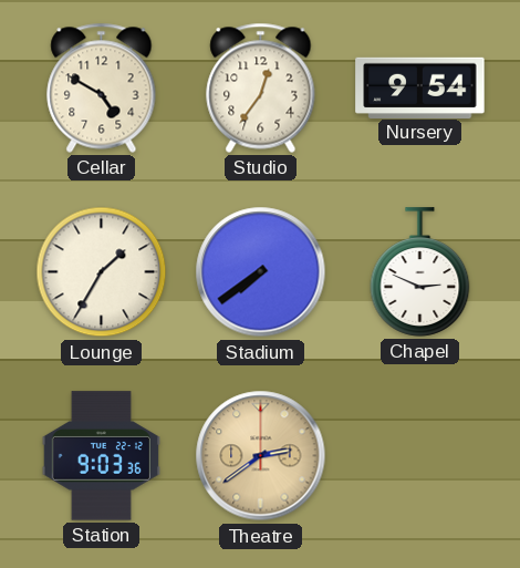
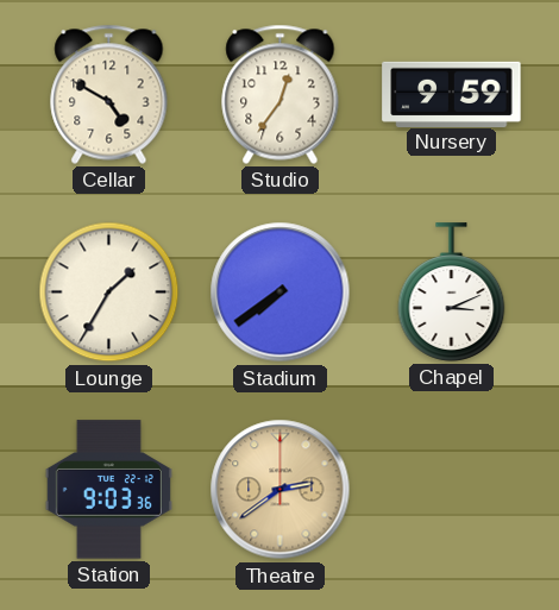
Nursery: 9:54 -> 9:59 (452, 94)
Chapel: 2:49 -> 3:11 (452, 293)
